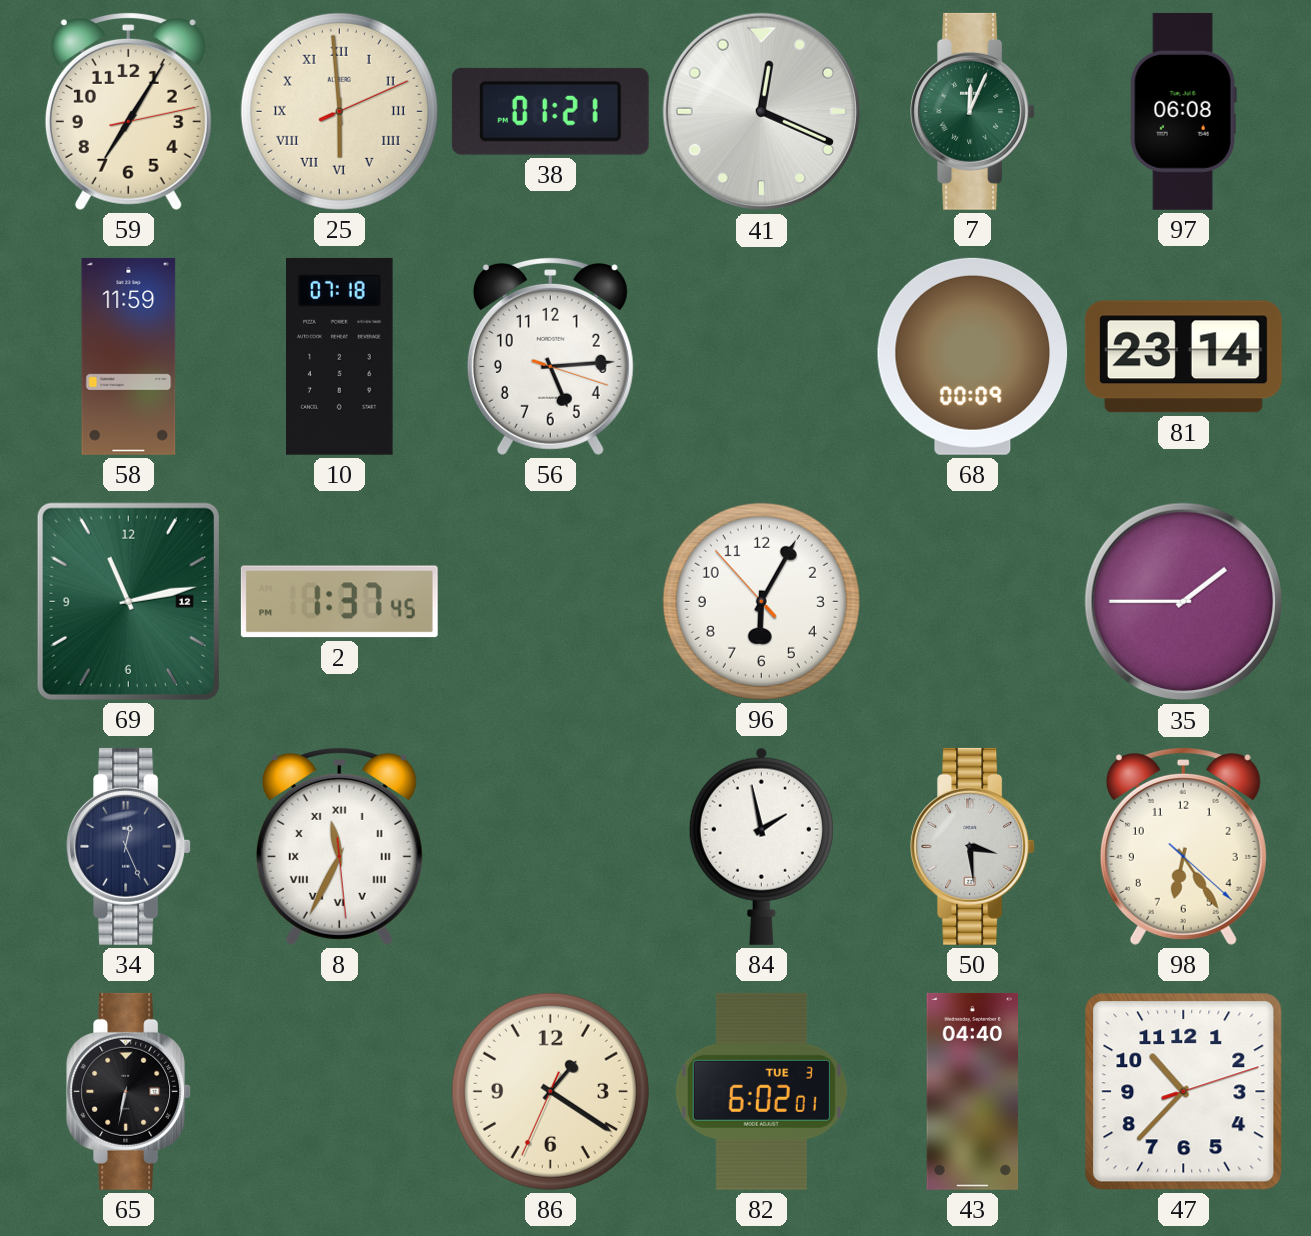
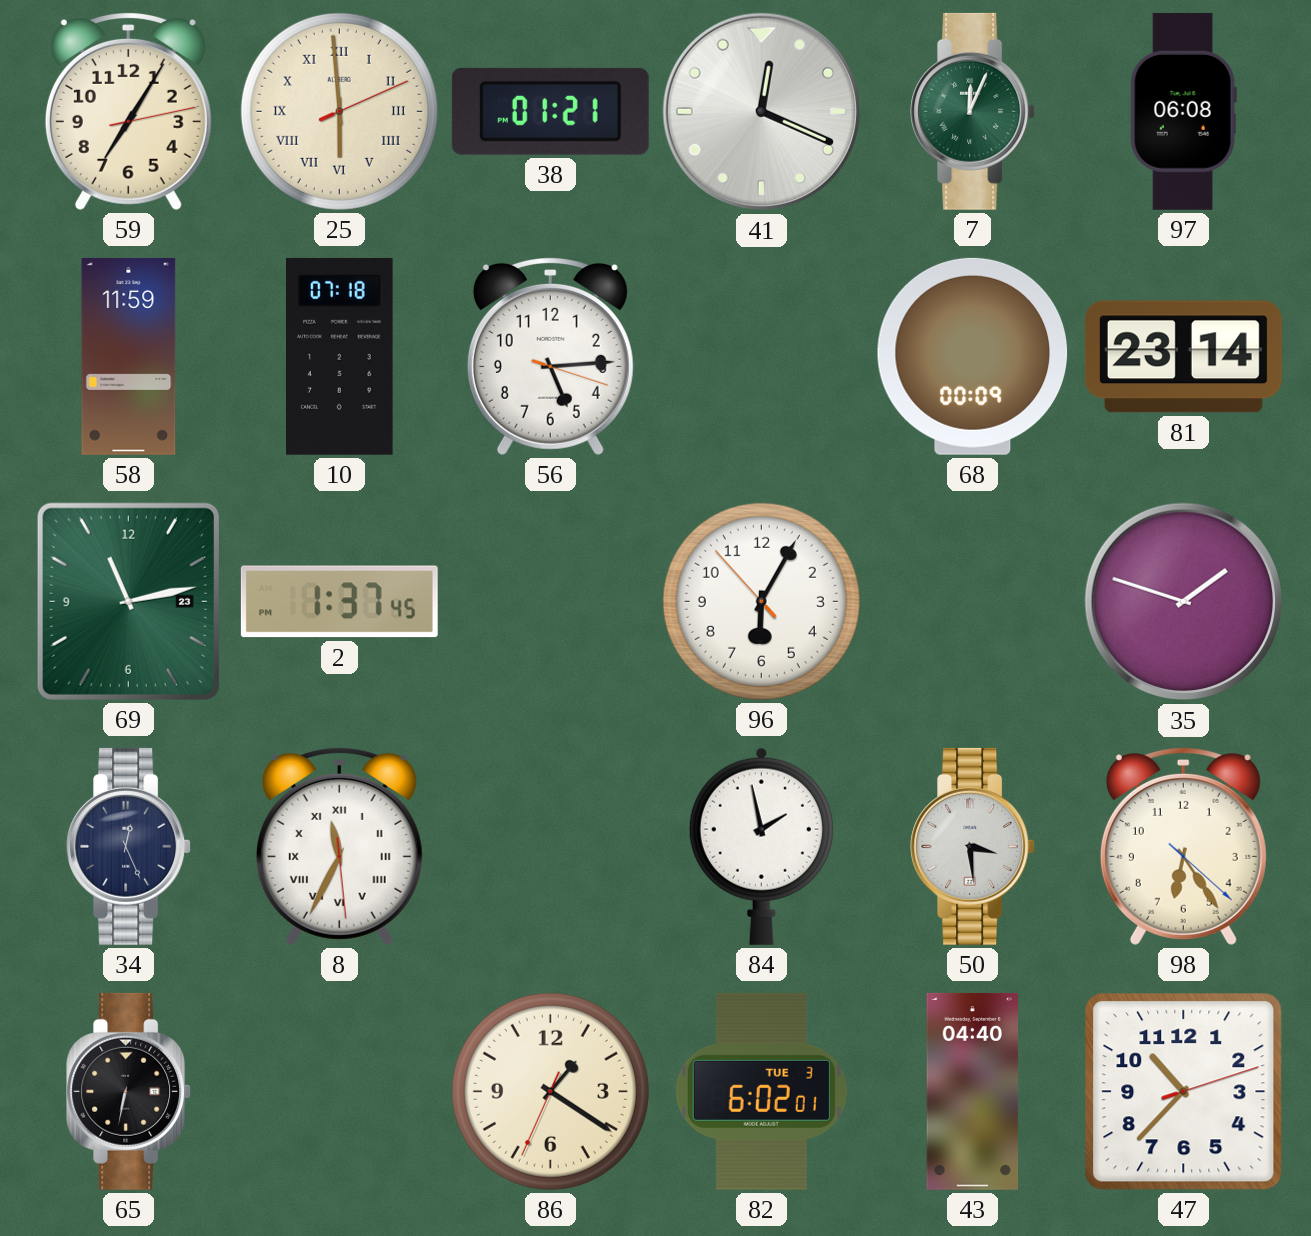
69 date: 12 -> 23 (128, 601)
35: 1:45 -> 1:48 (1184, 602)
